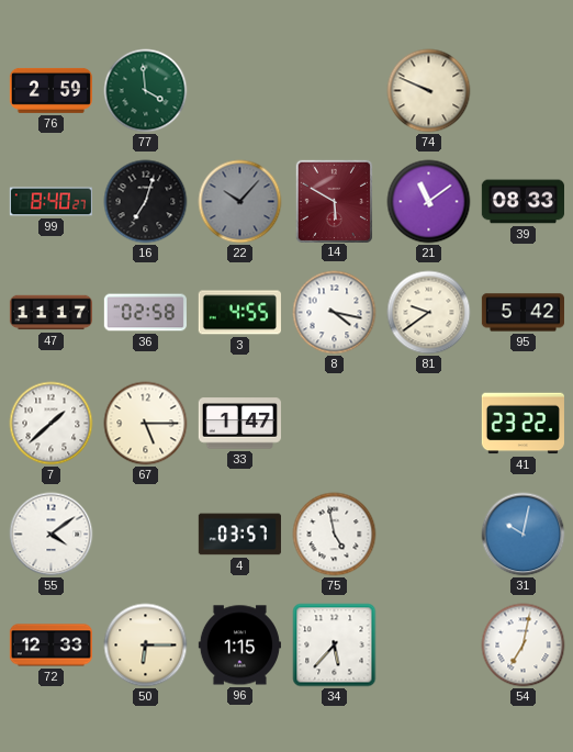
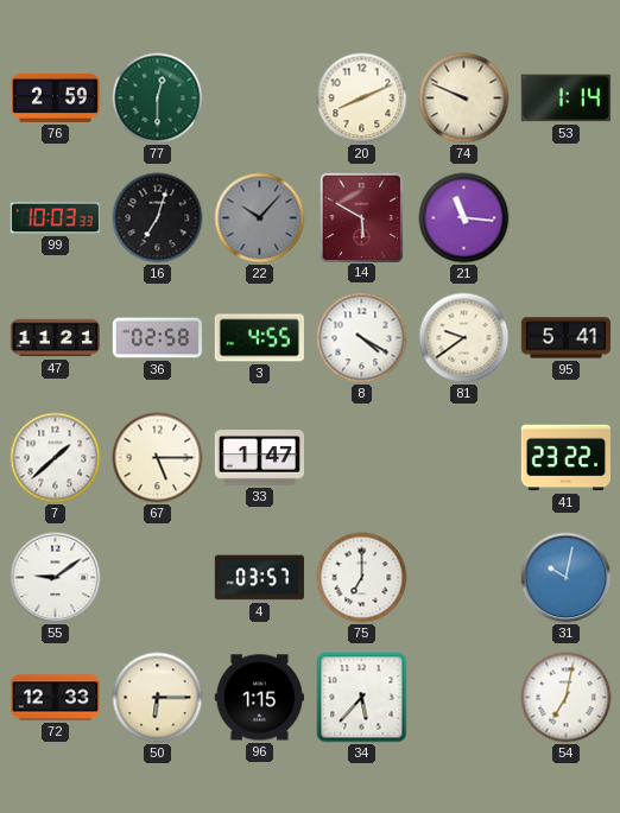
77: 3:59 -> 12:30 (158, 99)
20: none -> 8:11 (362, 99)
53: none -> 1:14 (565, 99)
99: 8:40 -> 10:03 (55, 218)
21: 11:09 -> 11:16 (464, 218)
39: 08:33 -> none (523, 202)
47: 11:17 -> 11:21 (55, 338)
8: 4:17 -> 4:20 (362, 338)
95: 5:42 -> 5:41 (565, 338)
55: 4:09 -> 9:09 (56, 578)
75: 4:58 -> 7:00 (362, 578)
